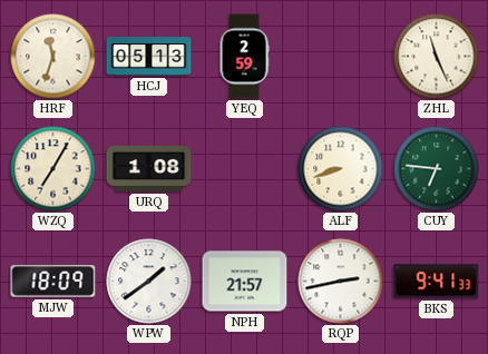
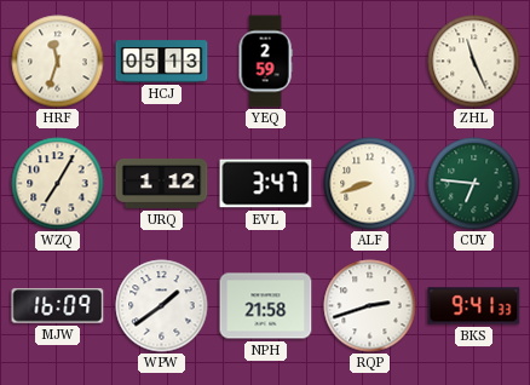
URQ: 1:08 -> 1:12 (162, 183)
EVL: none -> 3:47 (266, 184)
MJW: 18:09 -> 16:09 (58, 306)
NPH: 21:57 -> 21:58 (266, 306)
RQP: 2:43 -> 2:42 (370, 306)
